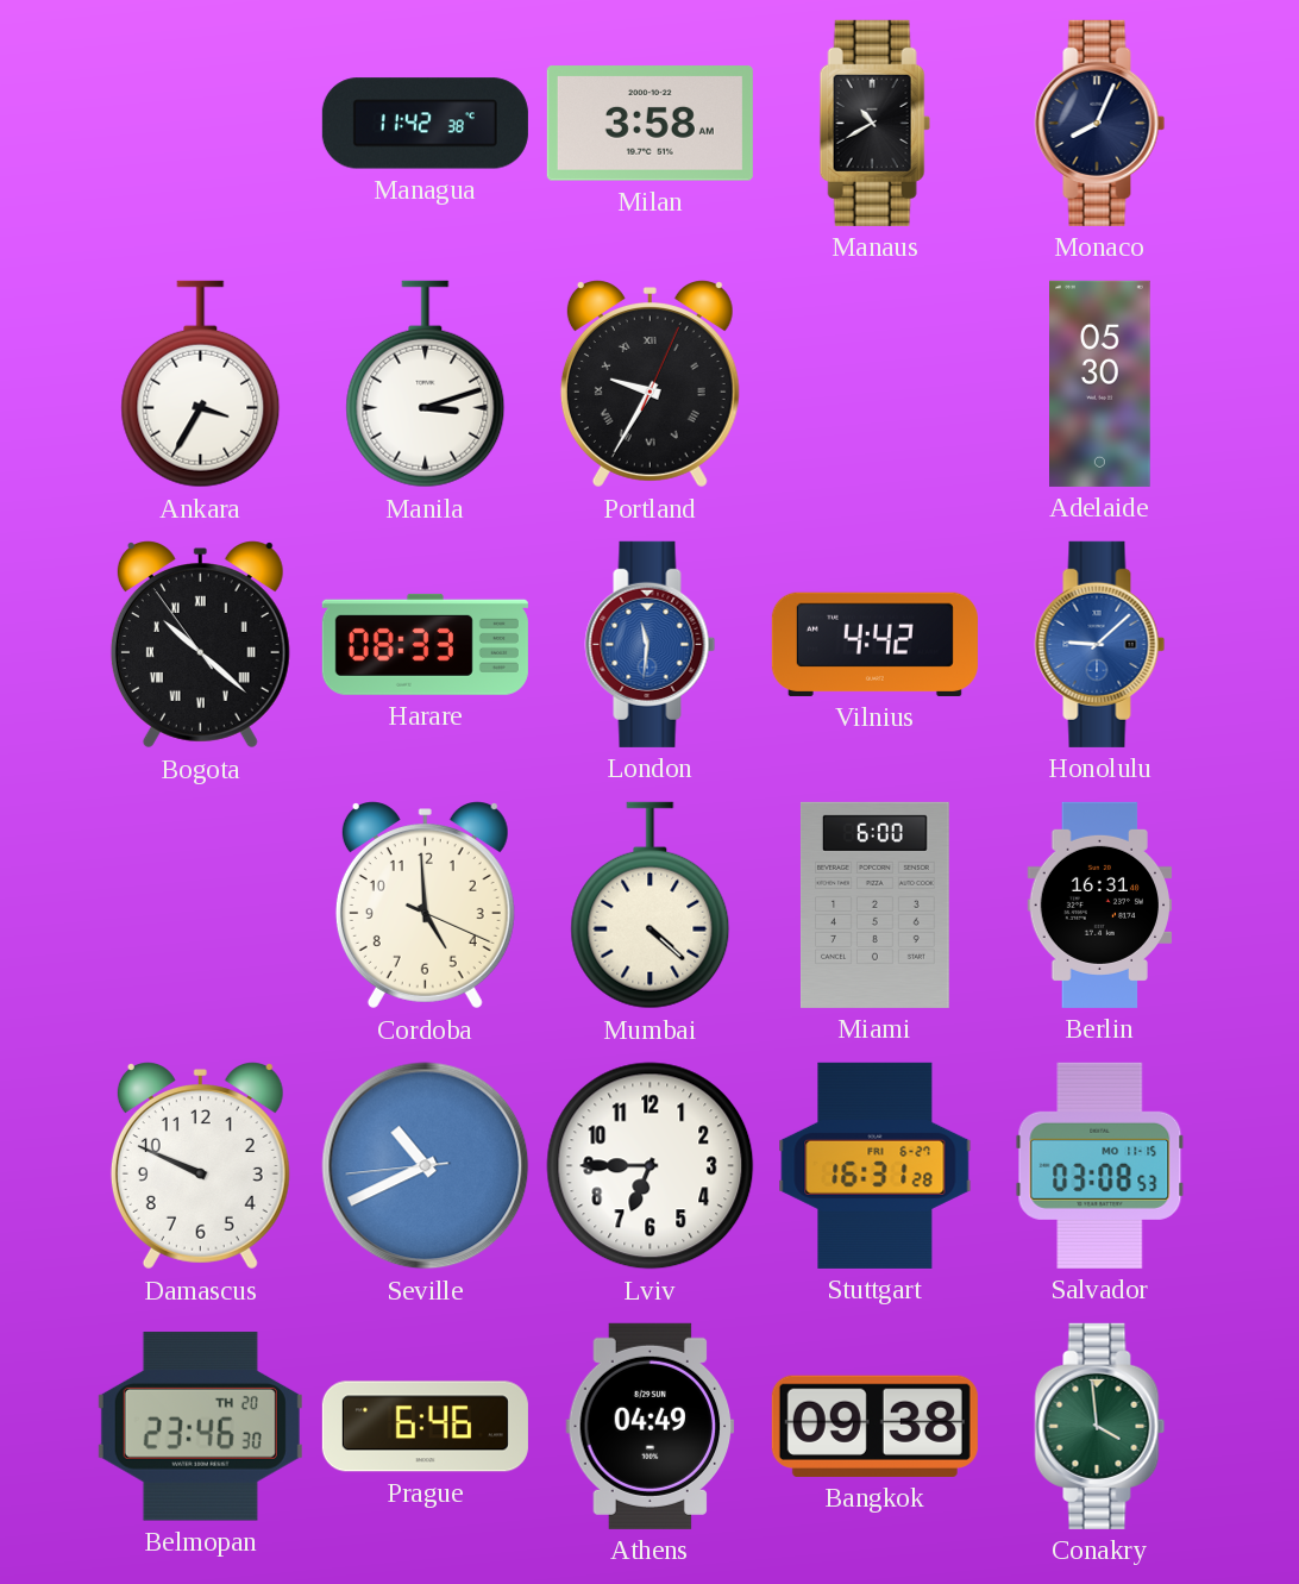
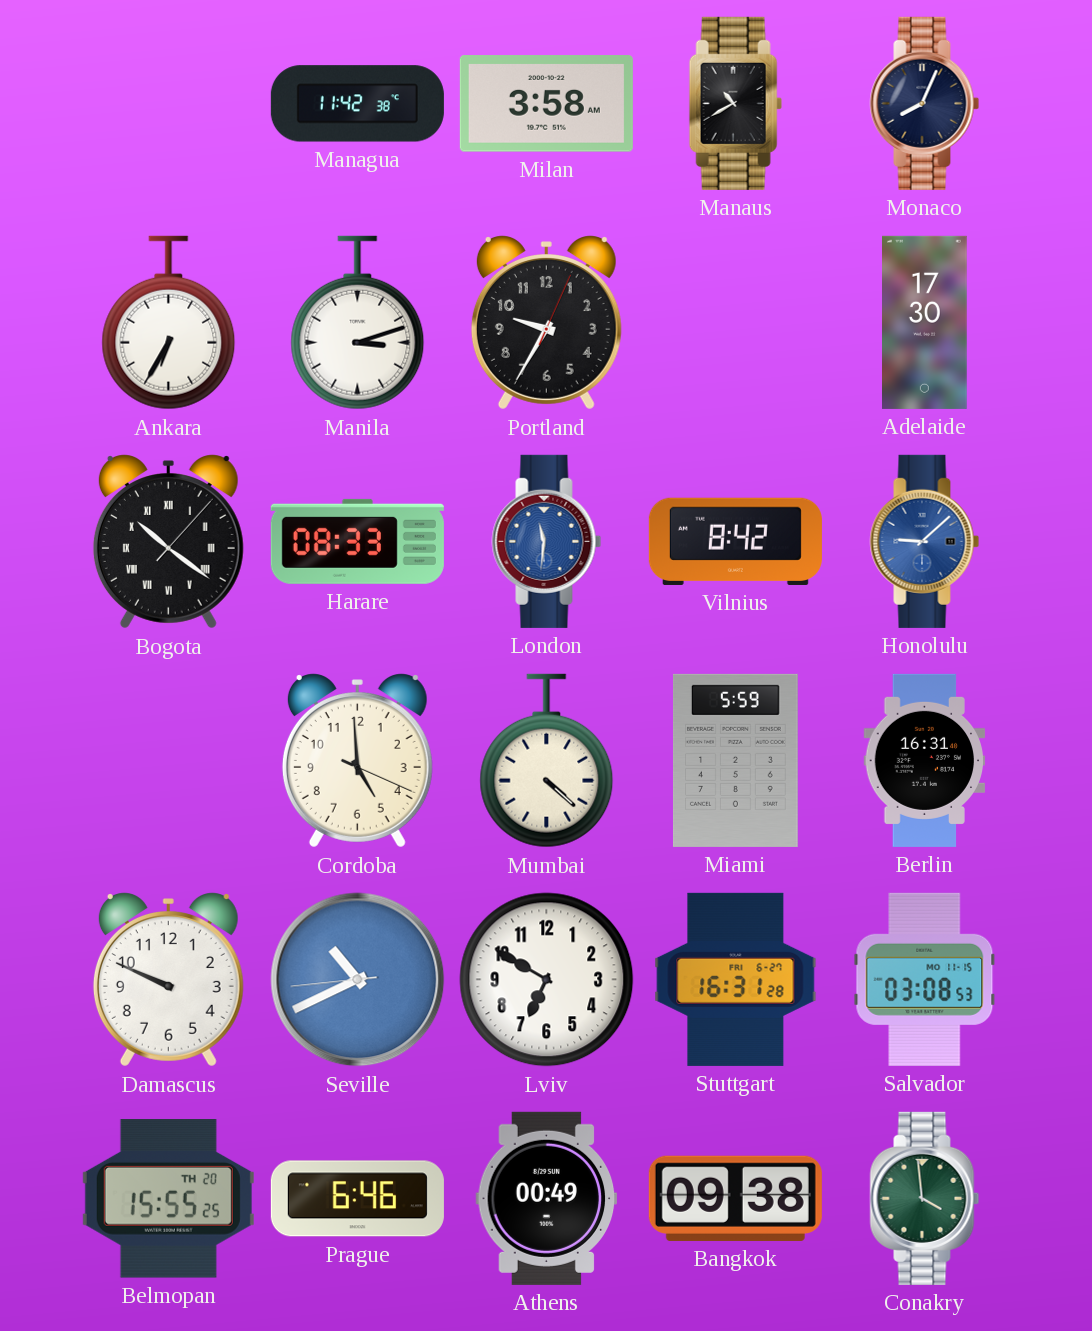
Ankara: 3:35 -> 6:35 (169, 323)
Portland numerals: Roman -> Arabic (546, 323)
Adelaide: 05:30 -> 17:30 (925, 322)
Bogota: 10:21:54 -> 10:21:07 (168, 542)
Vilnius: 4:42 -> 8:42 (735, 541)
Miami: 6:00 -> 5:59 (735, 760)
Lviv: 6:45 -> 6:50 (547, 980)
Belmopan: 23:46 -> 15:55 (168, 1199)
Athens: 04:49 -> 00:49 (547, 1198)
